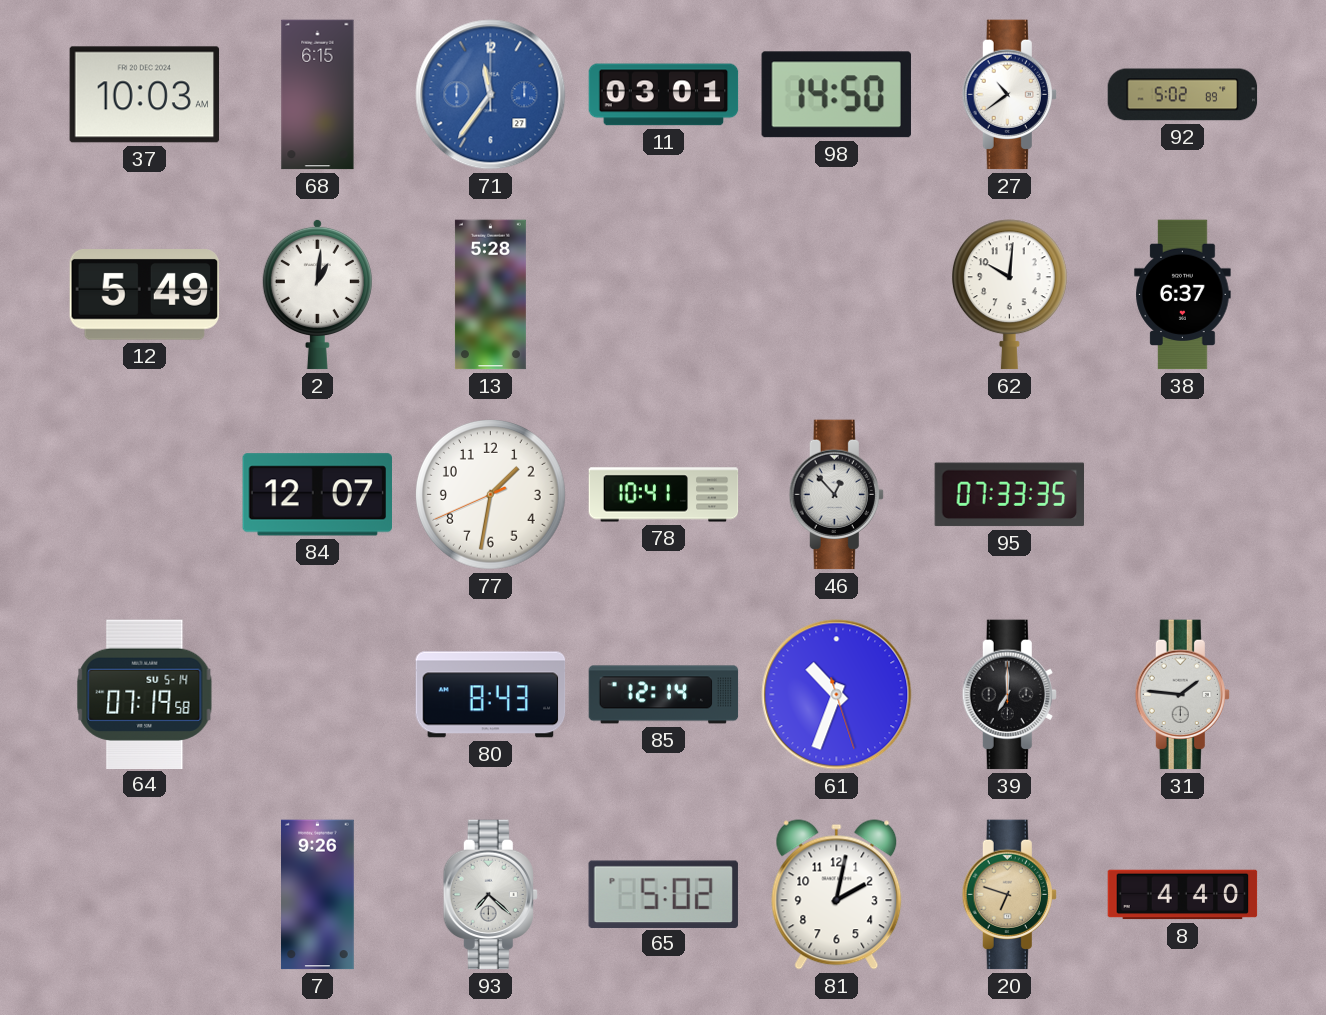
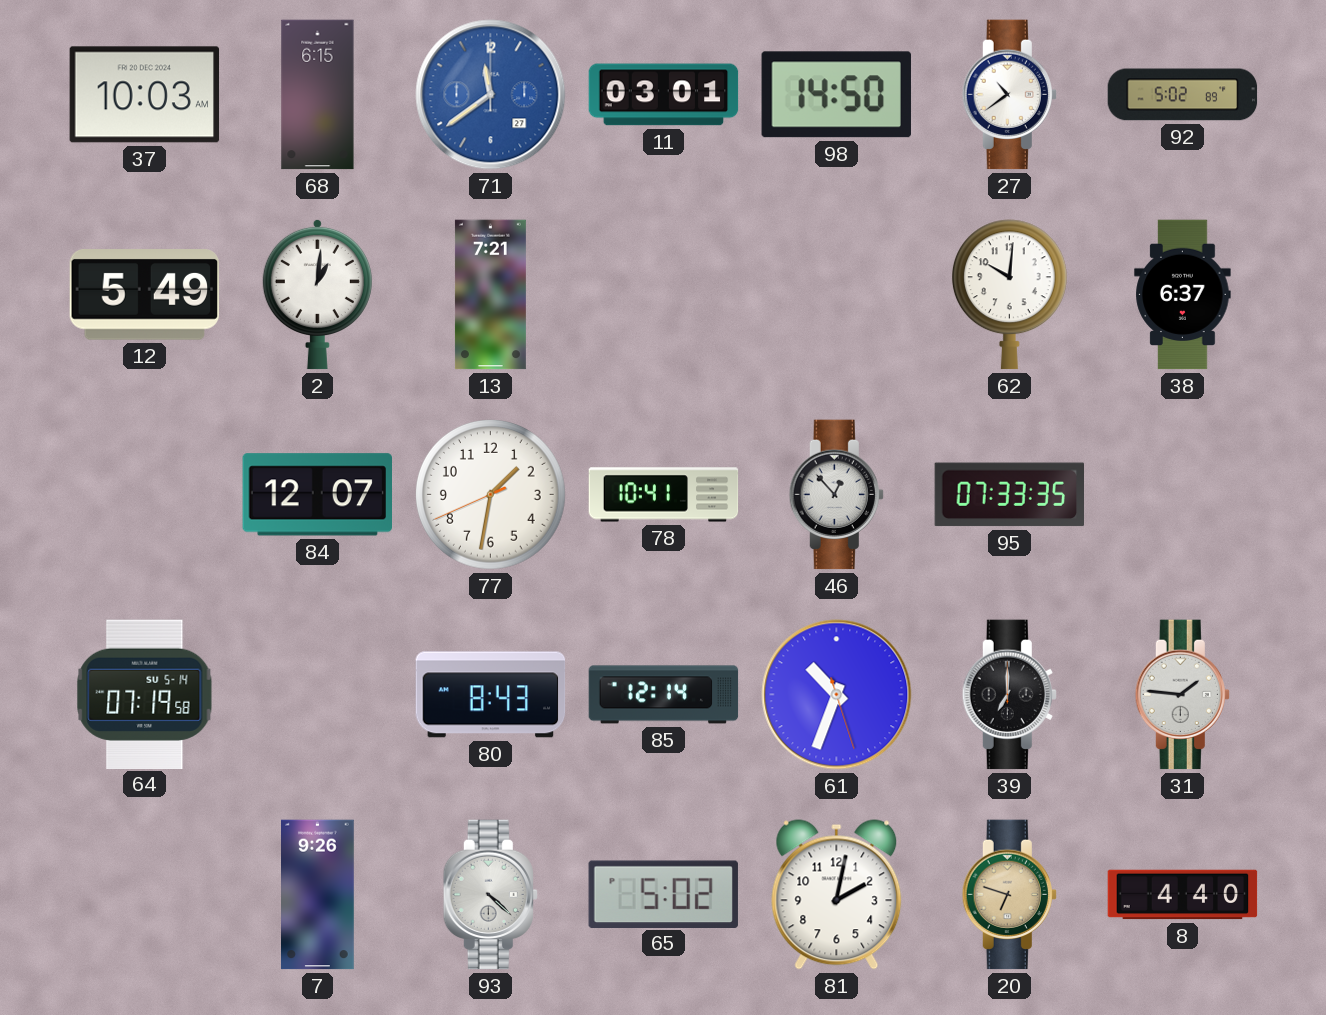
71: 11:36 -> 11:39 (491, 95)
13: 5:28 -> 7:21 (490, 295)
93: 7:22 -> 4:22 (490, 895)
